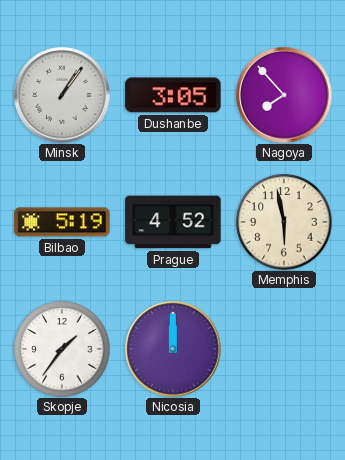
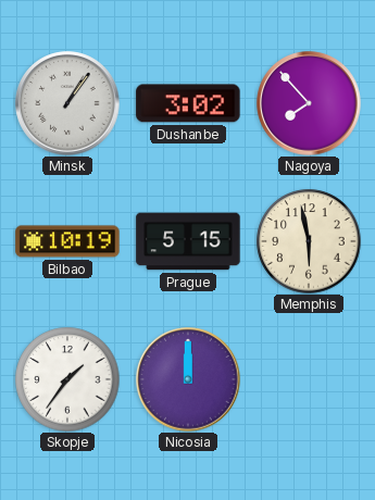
Dushanbe: 3:05 -> 3:02 (188, 103)
Bilbao: 5:19 -> 10:19 (67, 241)
Prague: 4:52 -> 5:15 (188, 241)
